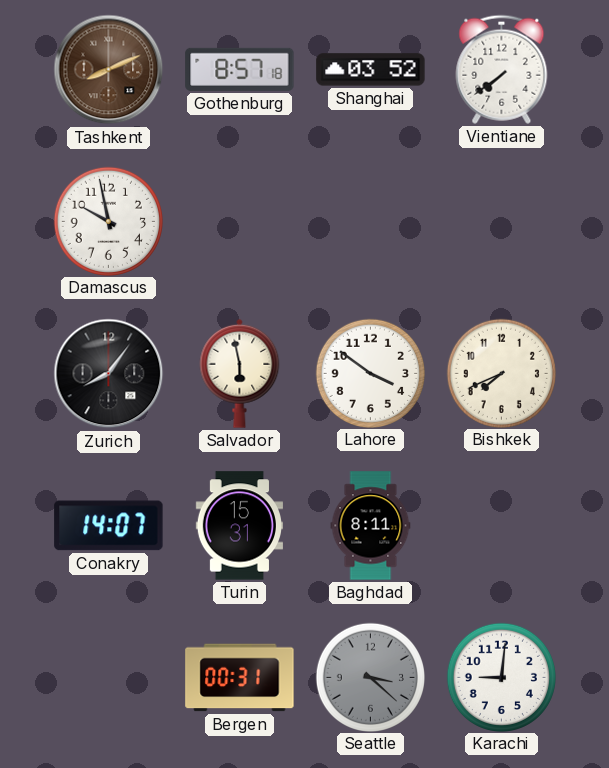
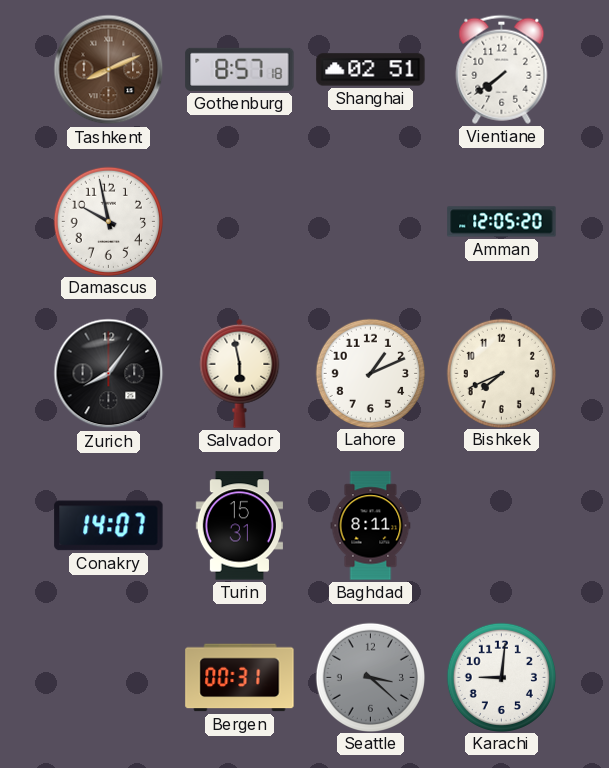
Shanghai: 03:52 -> 02:51 (371, 70)
Amman: none -> 12:05 (502, 222)
Lahore: 3:51 -> 1:11 (370, 373)
